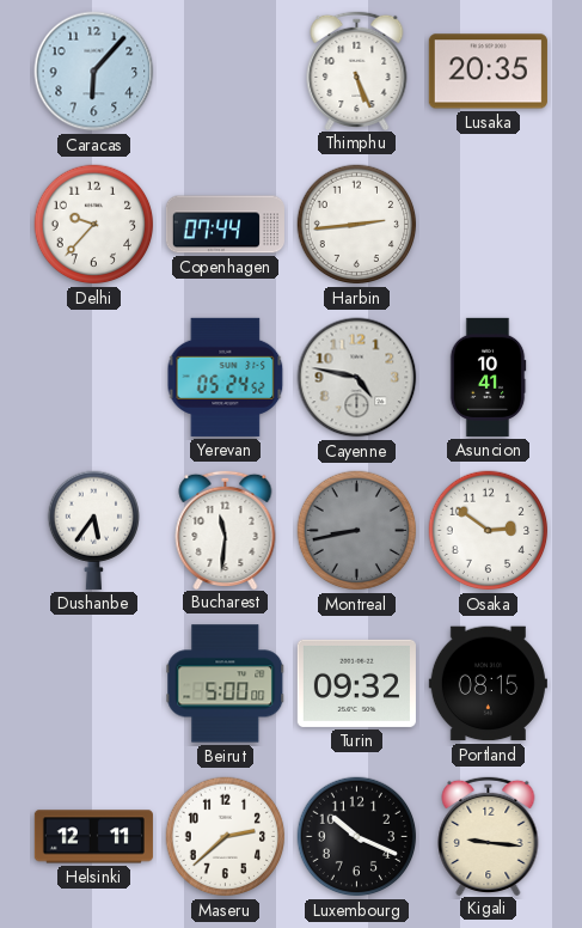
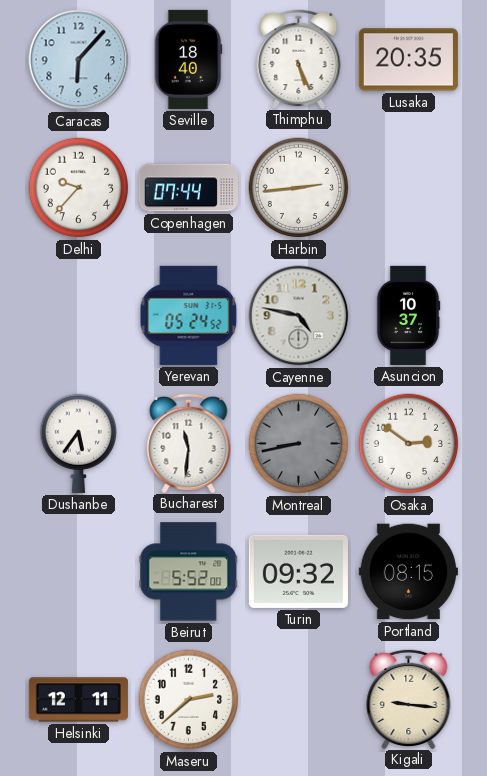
Seville: none -> 18:40 (188, 59)
Asuncion: 10:41 -> 10:37 (408, 315)
Beirut: 5:00 -> 5:52 (189, 572)
Luxembourg: 10:19 -> none (357, 837)
